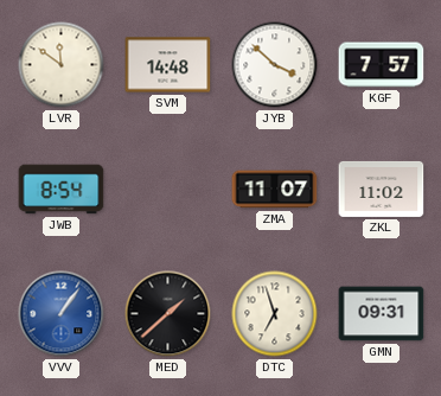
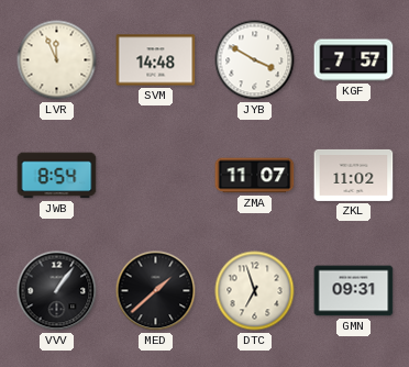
LVR: 11:51 -> 11:56 (57, 60)
JYB: 3:52 -> 3:50 (255, 60)
VVV dial: blue -> black (57, 291)
